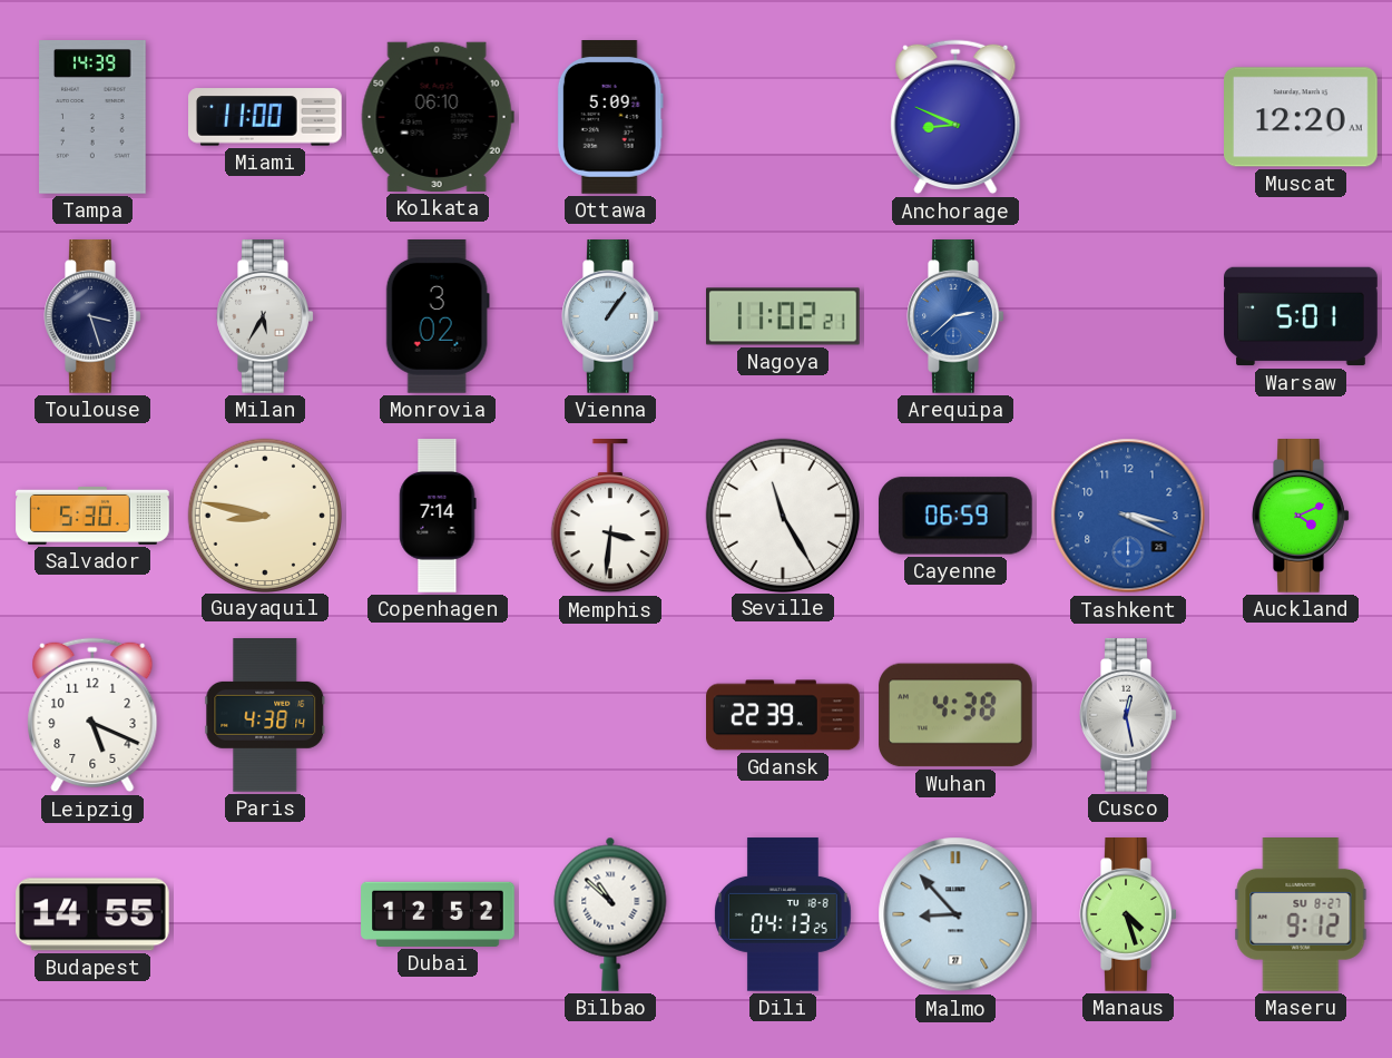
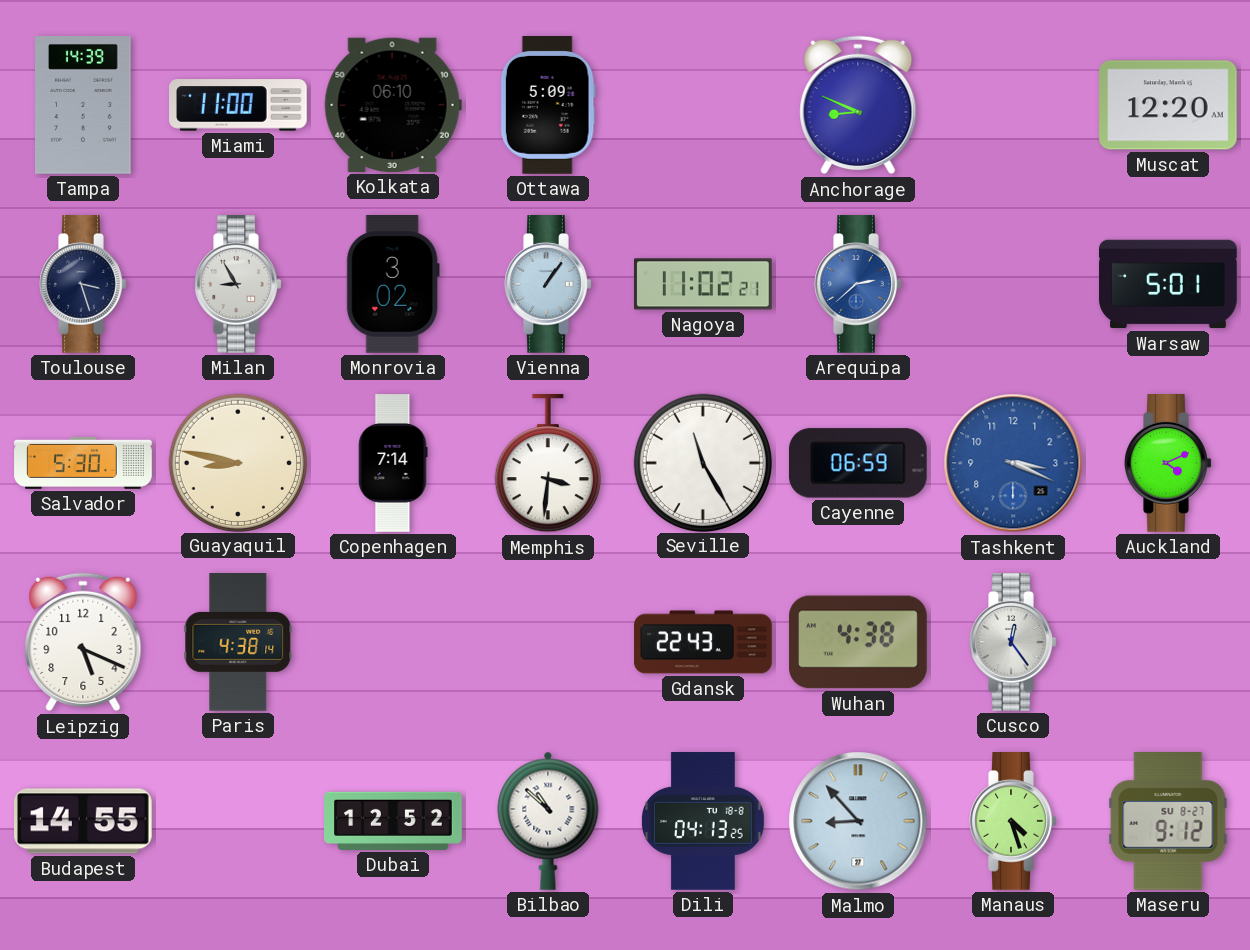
Milan: 5:35 -> 8:55 (238, 285)
Gdansk: 22:39 -> 22:43 (703, 642)
Cusco: 12:28 -> 12:24 (1013, 643)
